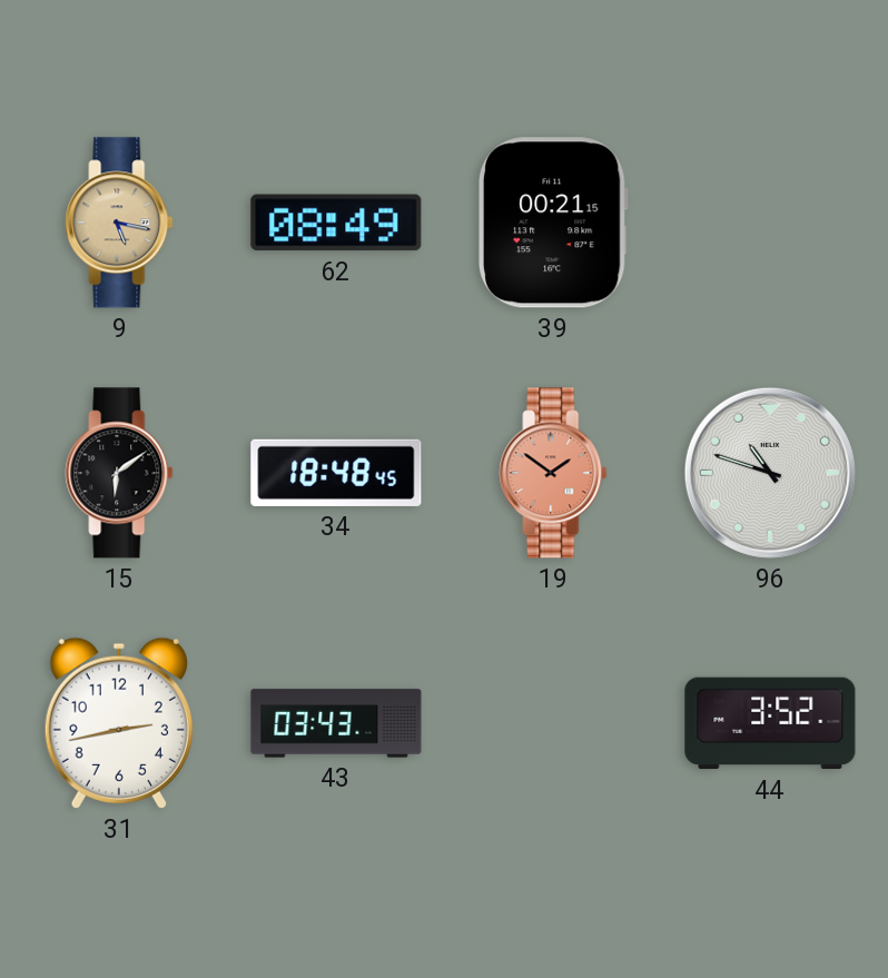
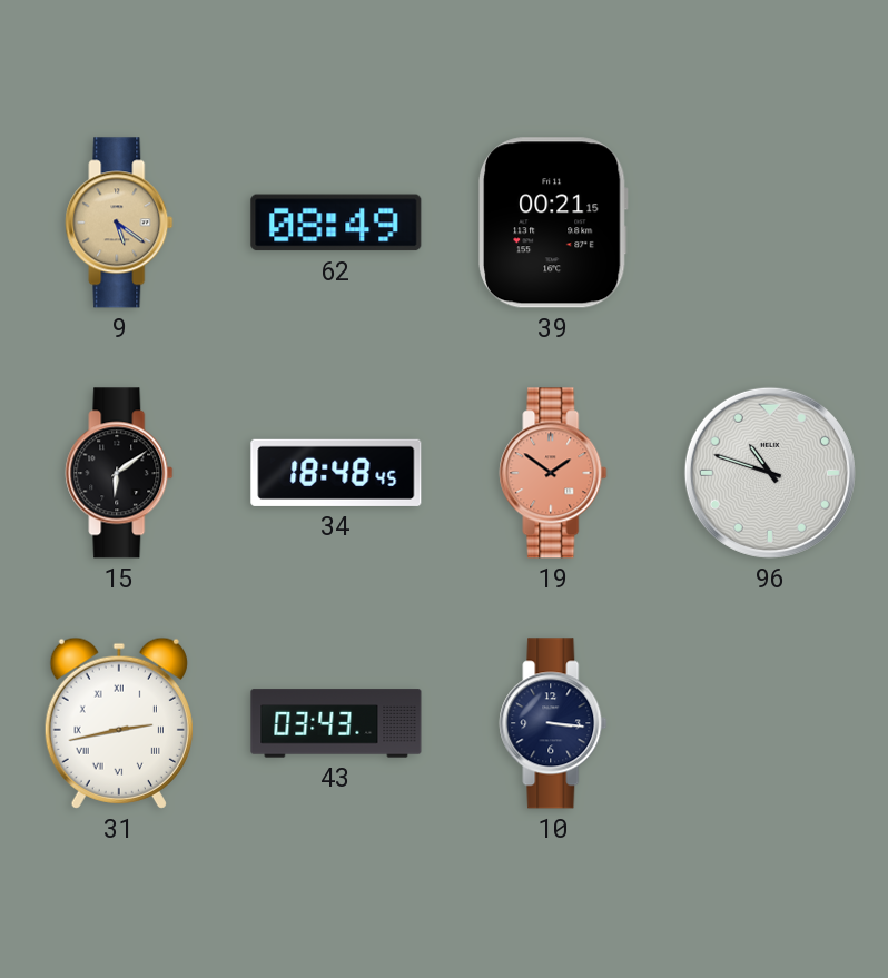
9: 5:17 -> 5:21 (119, 223)
31 numerals: Arabic -> Roman (119, 723)
10: none -> 3:16 (553, 723)
44: 3:52 -> none (770, 723)
